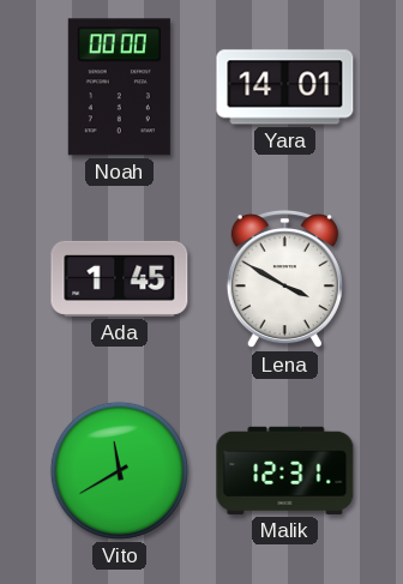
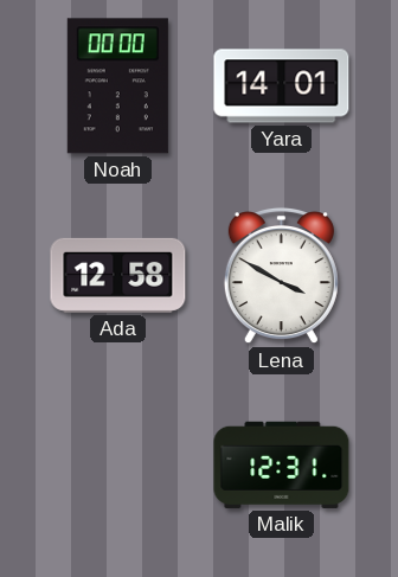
Ada: 1:45 -> 12:58 (118, 275)
Vito: 11:40 -> none (119, 470)
